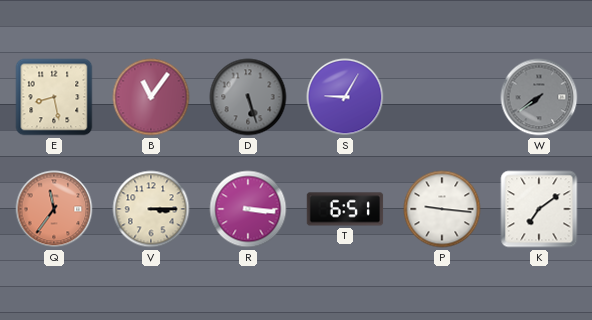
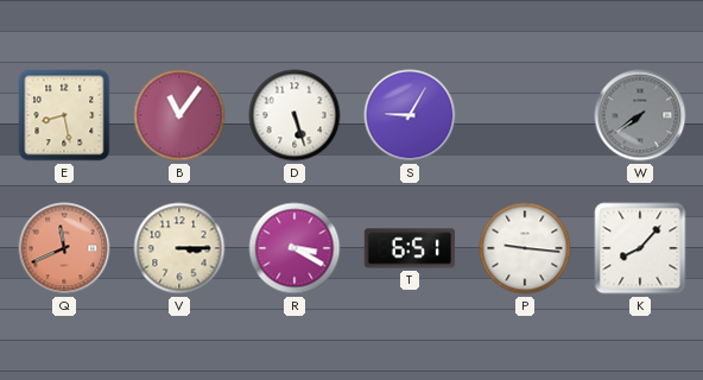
D dial: grey -> white (294, 115)
Q: 11:36 -> 11:41 (64, 248)
R: 3:16 -> 3:20 (294, 248)
K: 7:09 -> 8:07 (640, 248)
